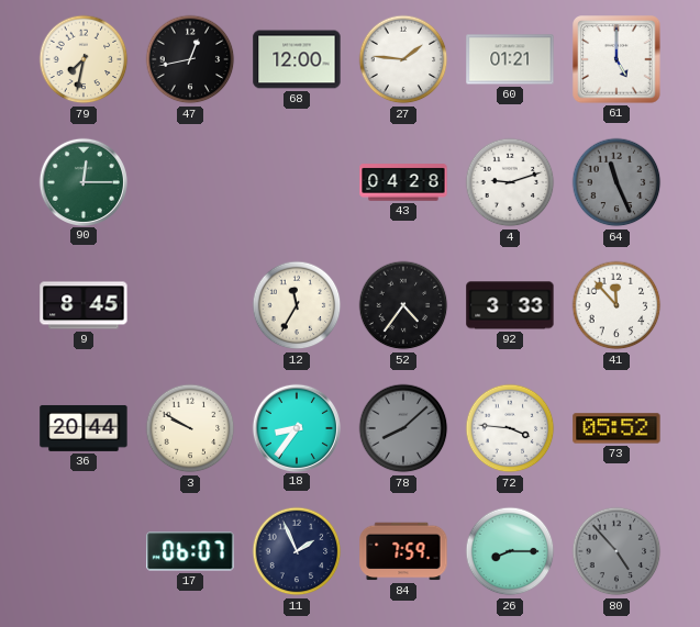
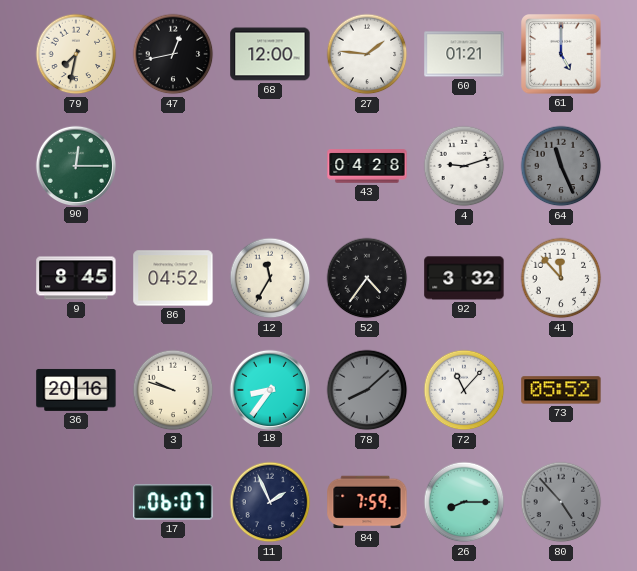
86: none -> 04:52 (173, 278)
92: 3:33 -> 3:32 (464, 278)
36: 20:44 -> 20:16 (76, 390)
3: 9:50 -> 9:48 (173, 390)
72: 3:46 -> 11:07 (464, 390)
